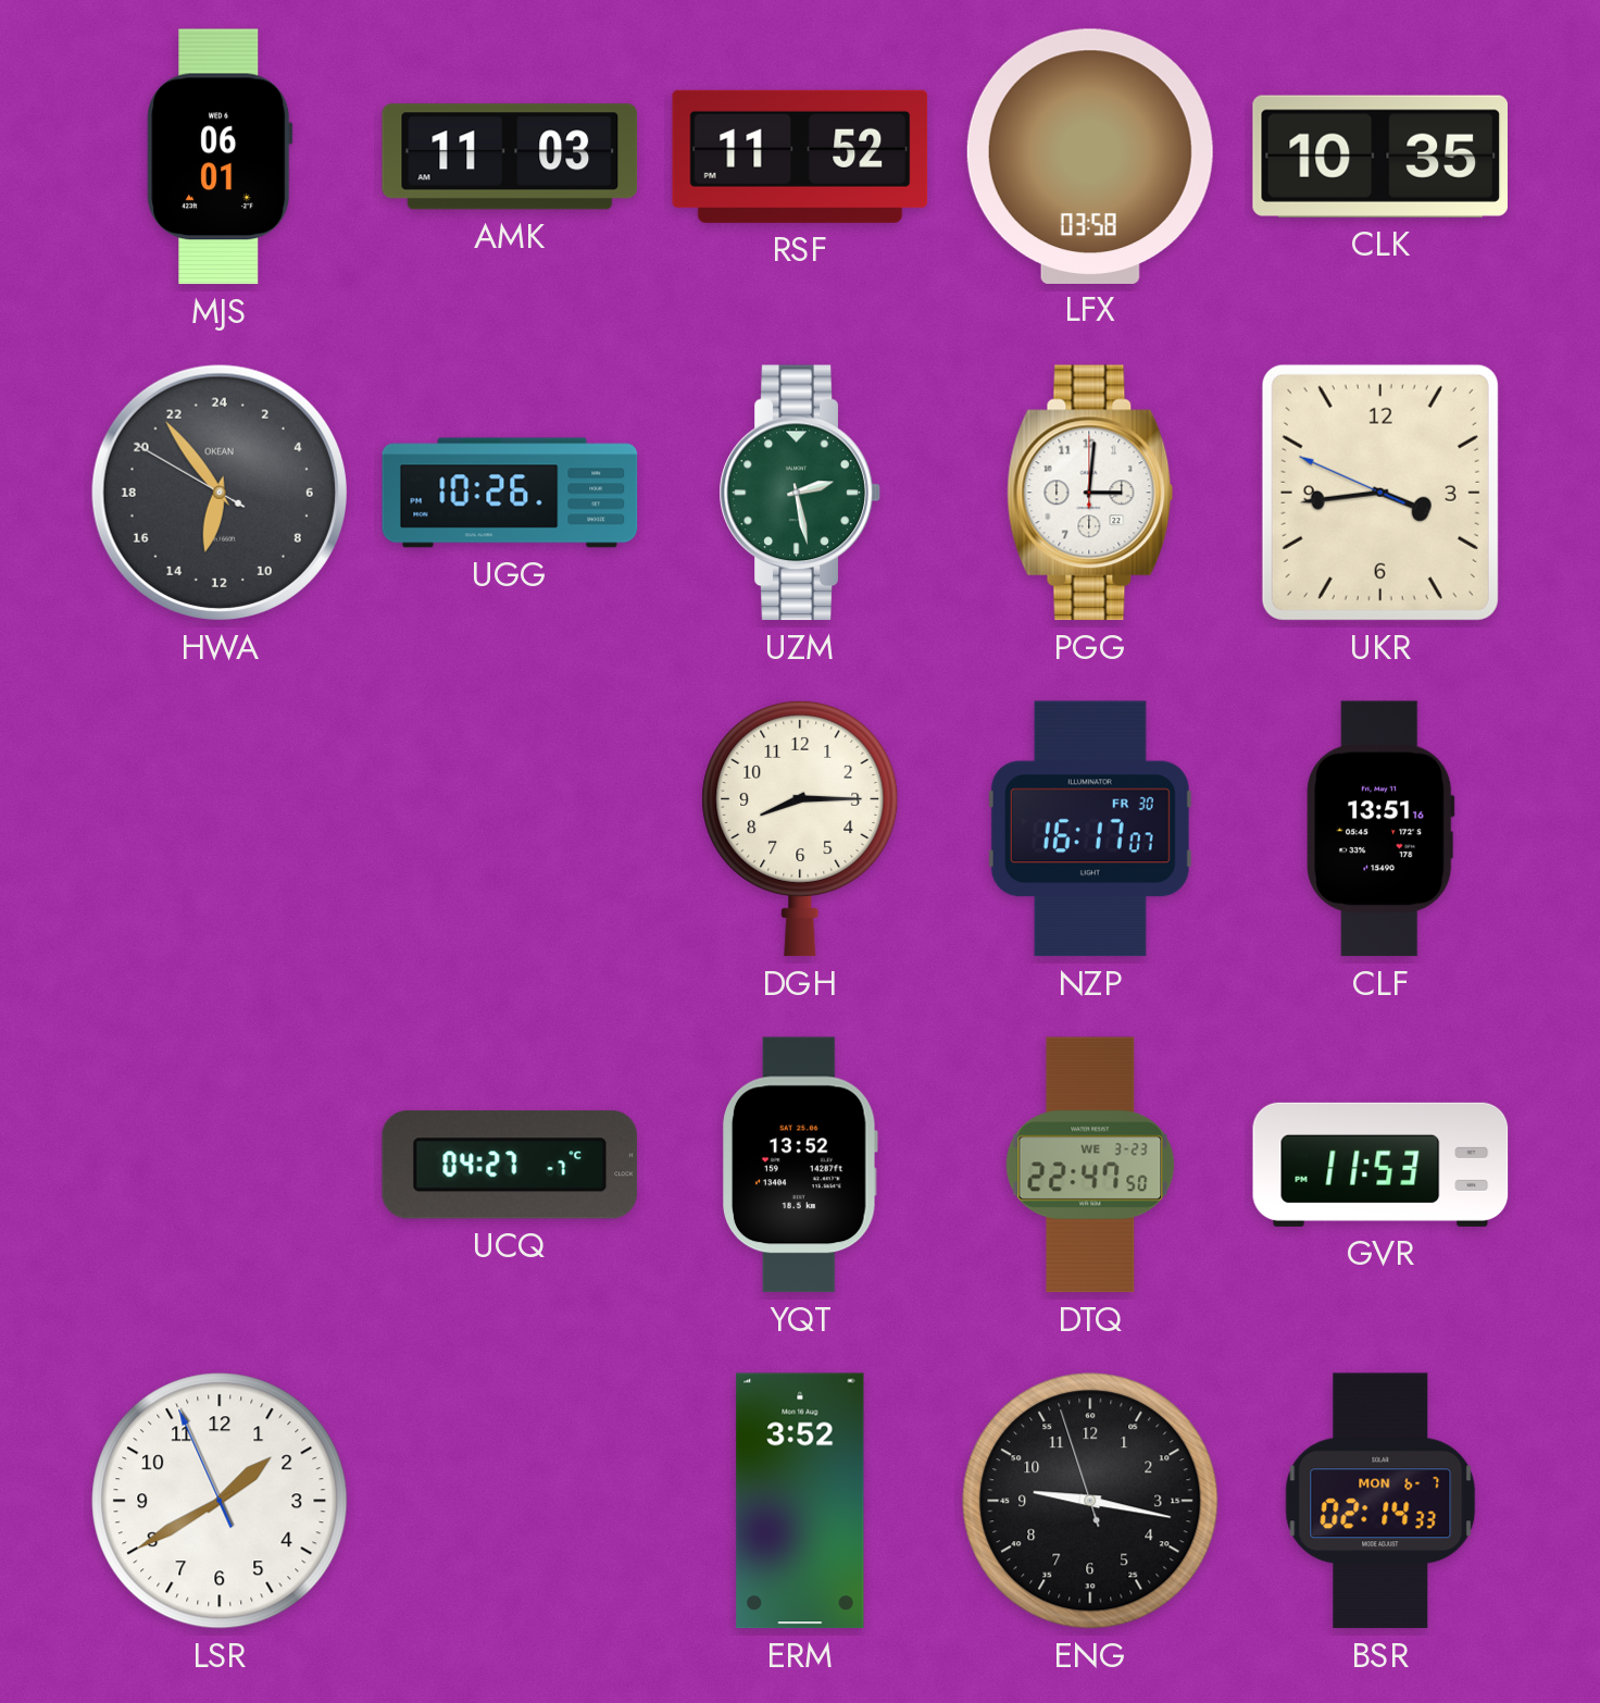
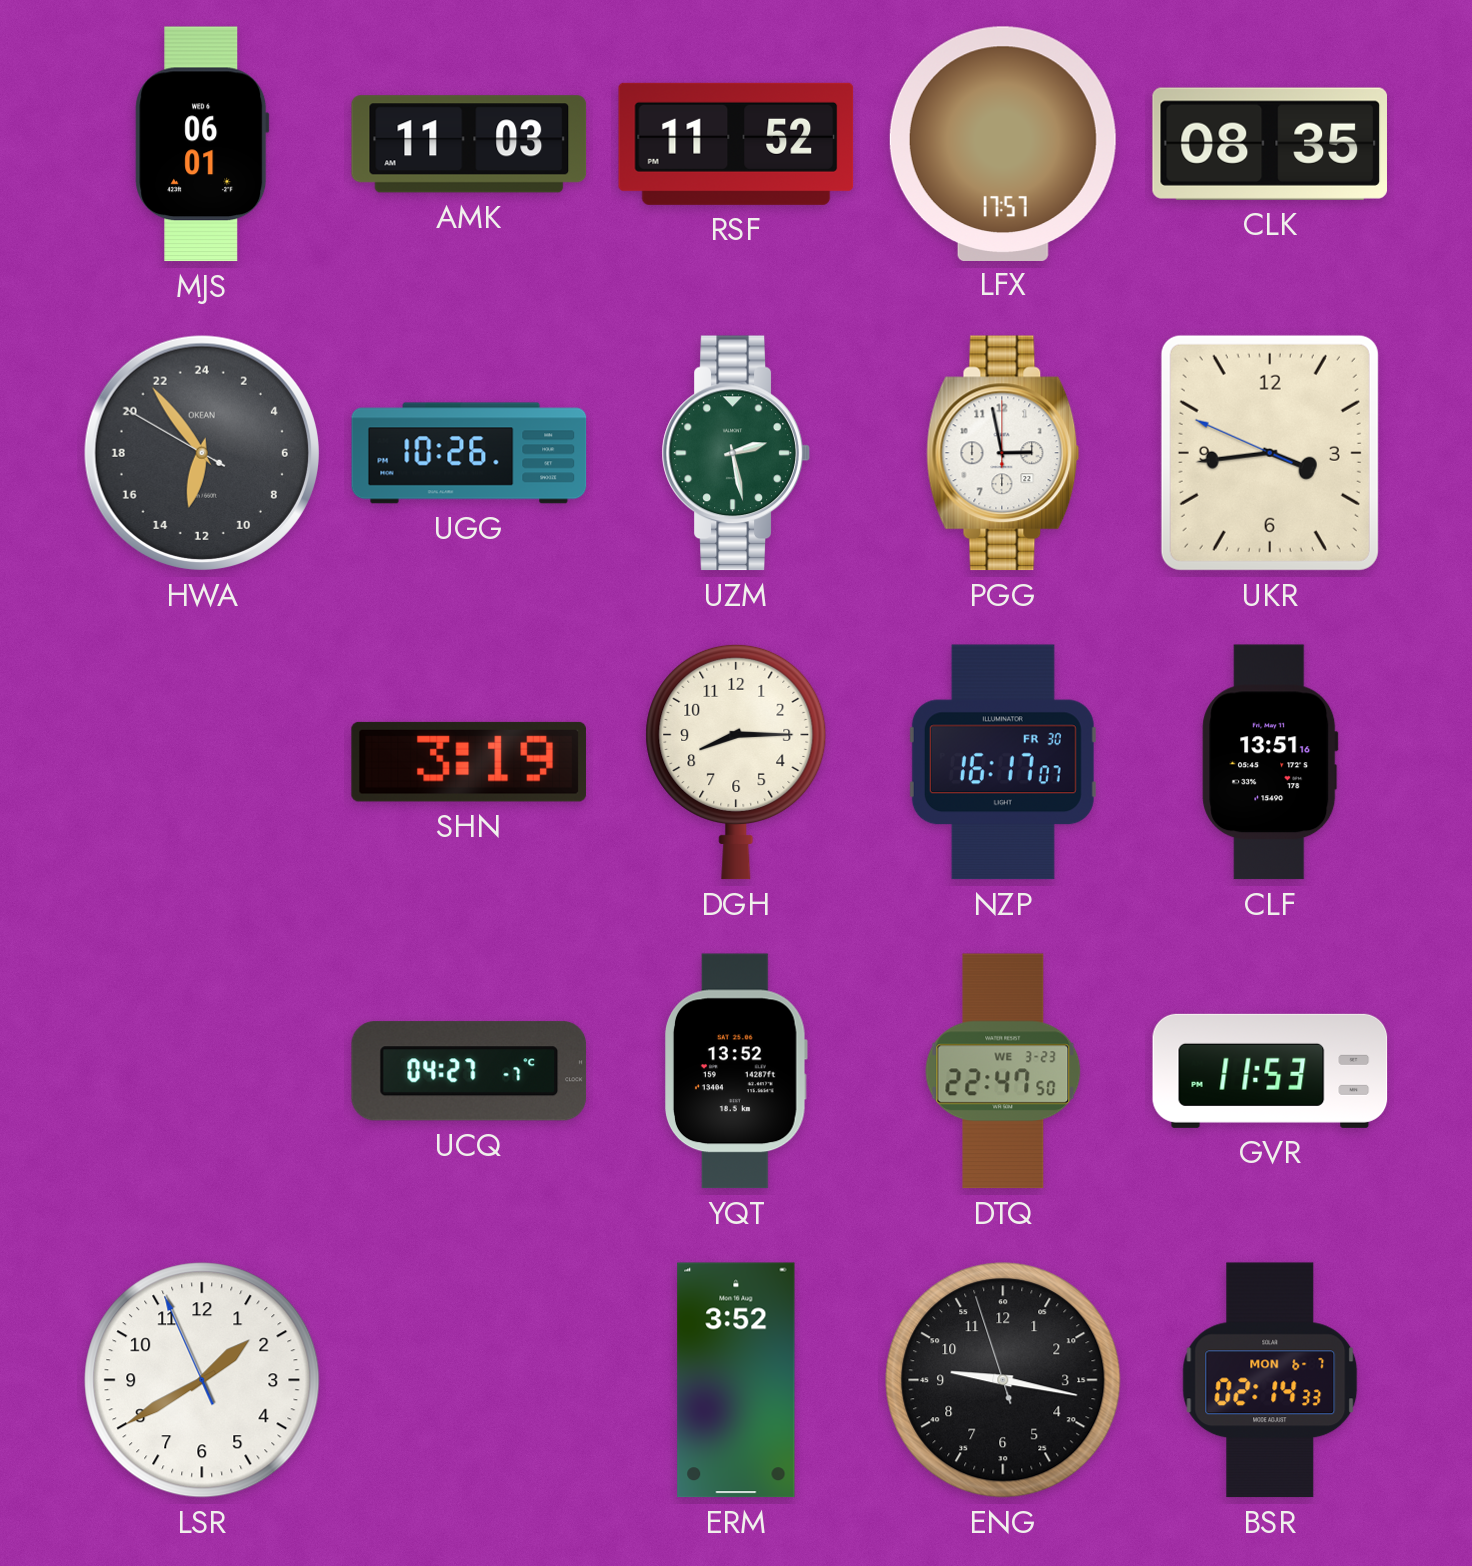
LFX: 03:58 -> 17:57 (1003, 143)
CLK: 10:35 -> 08:35 (1269, 144)
PGG: 3:01 -> 2:58 (1003, 453)
SHN: none -> 3:19 (469, 762)
